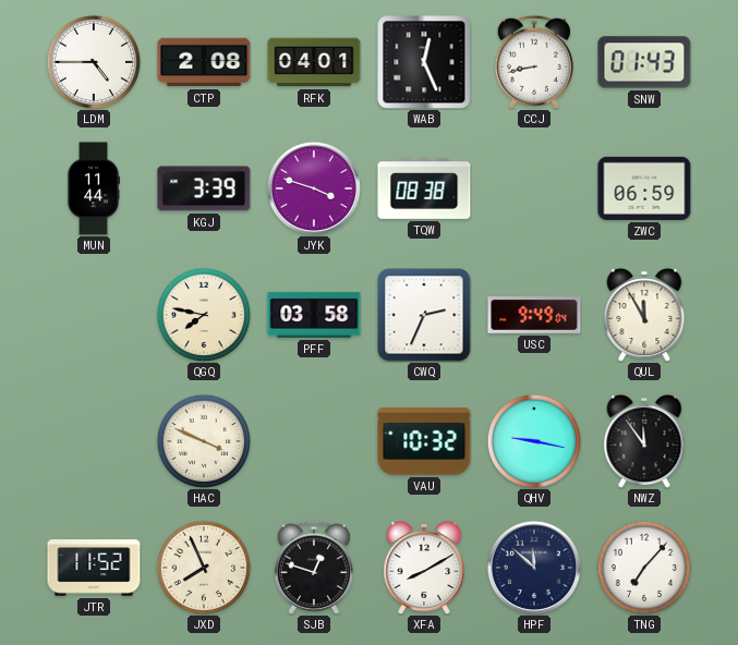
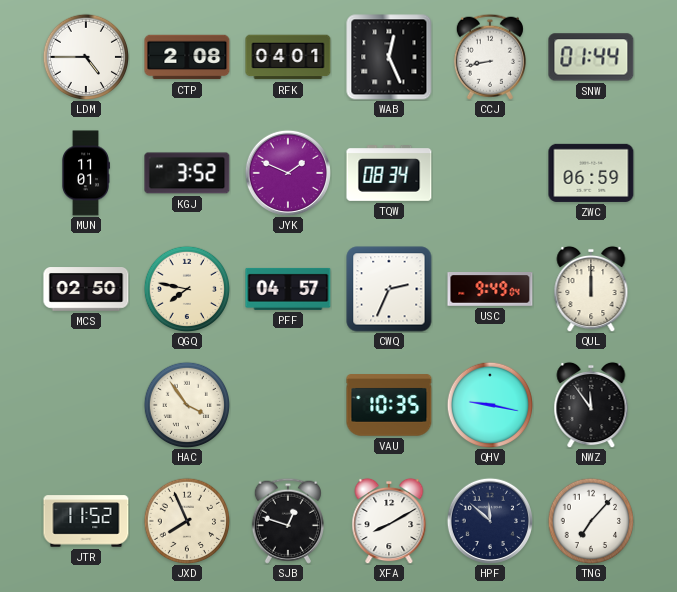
SNW: 01:43 -> 01:44 (591, 57)
MUN: 11:44 -> 11:01 (86, 173)
KGJ: 3:39 -> 3:52 (187, 173)
JYK: 3:48 -> 1:49 (288, 173)
TQW: 08:38 -> 08:34 (389, 174)
MCS: none -> 02:50 (86, 289)
PFF: 03:58 -> 04:57 (288, 289)
QUL: 11:55 -> 12:00 (591, 289)
HAC: 3:49 -> 3:54 (186, 404)
VAU: 10:32 -> 10:35 (389, 405)
